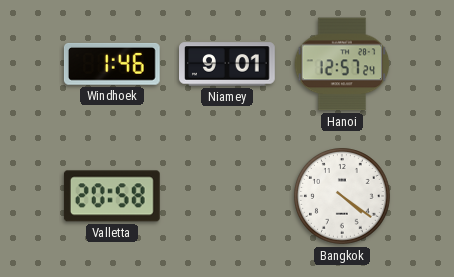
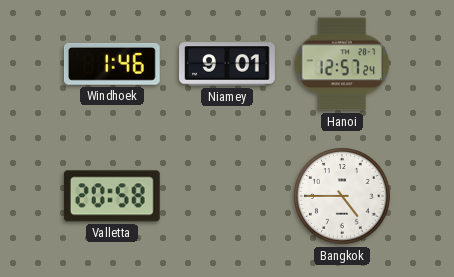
Bangkok: 4:21 -> 4:45 (342, 196)
